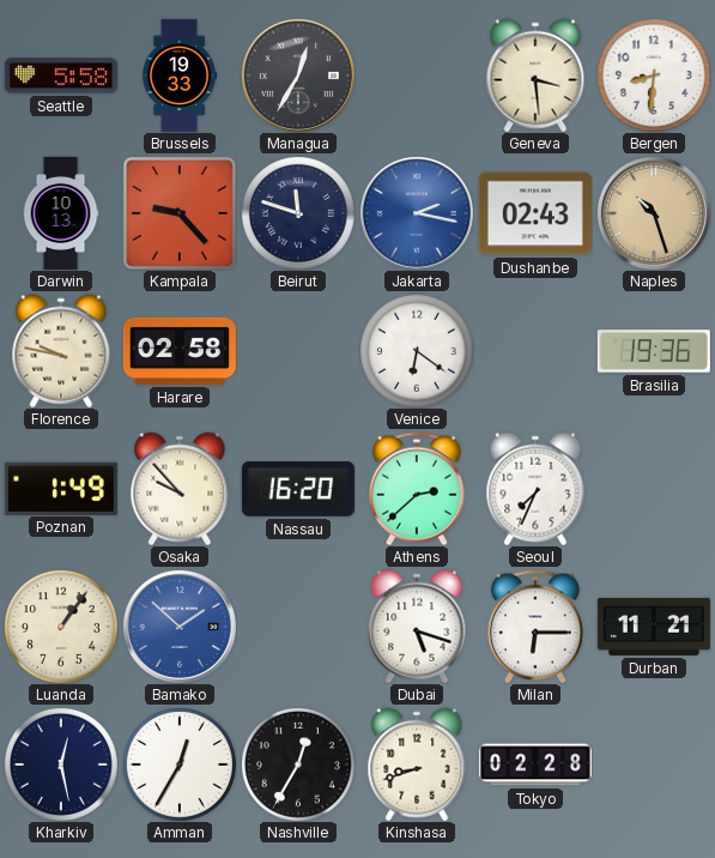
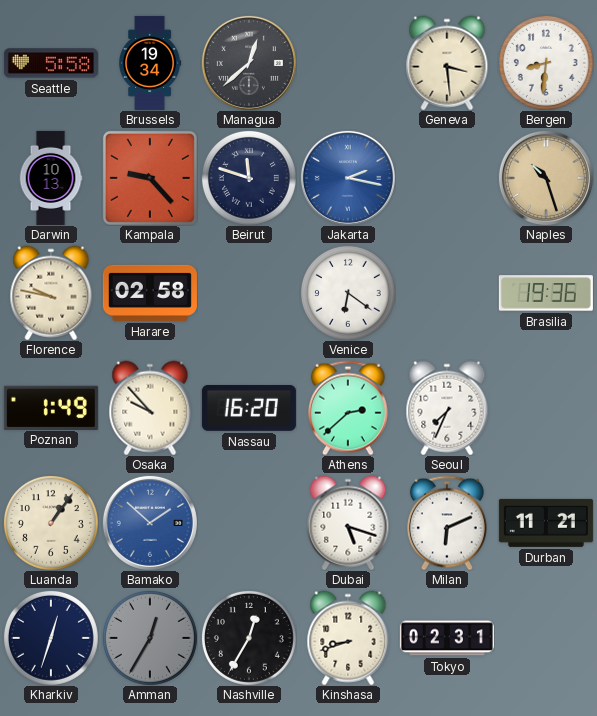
Brussels: 19:33 -> 19:34 (150, 63)
Managua: 12:35 -> 12:38 (249, 63)
Dushanbe: 02:43 -> none (535, 213)
Milan: 6:15 -> 6:11 (447, 523)
Kharkiv: 12:28 -> 12:33 (51, 638)
Amman dial: white -> grey (150, 638)
Tokyo: 02:28 -> 02:31 (447, 638)
